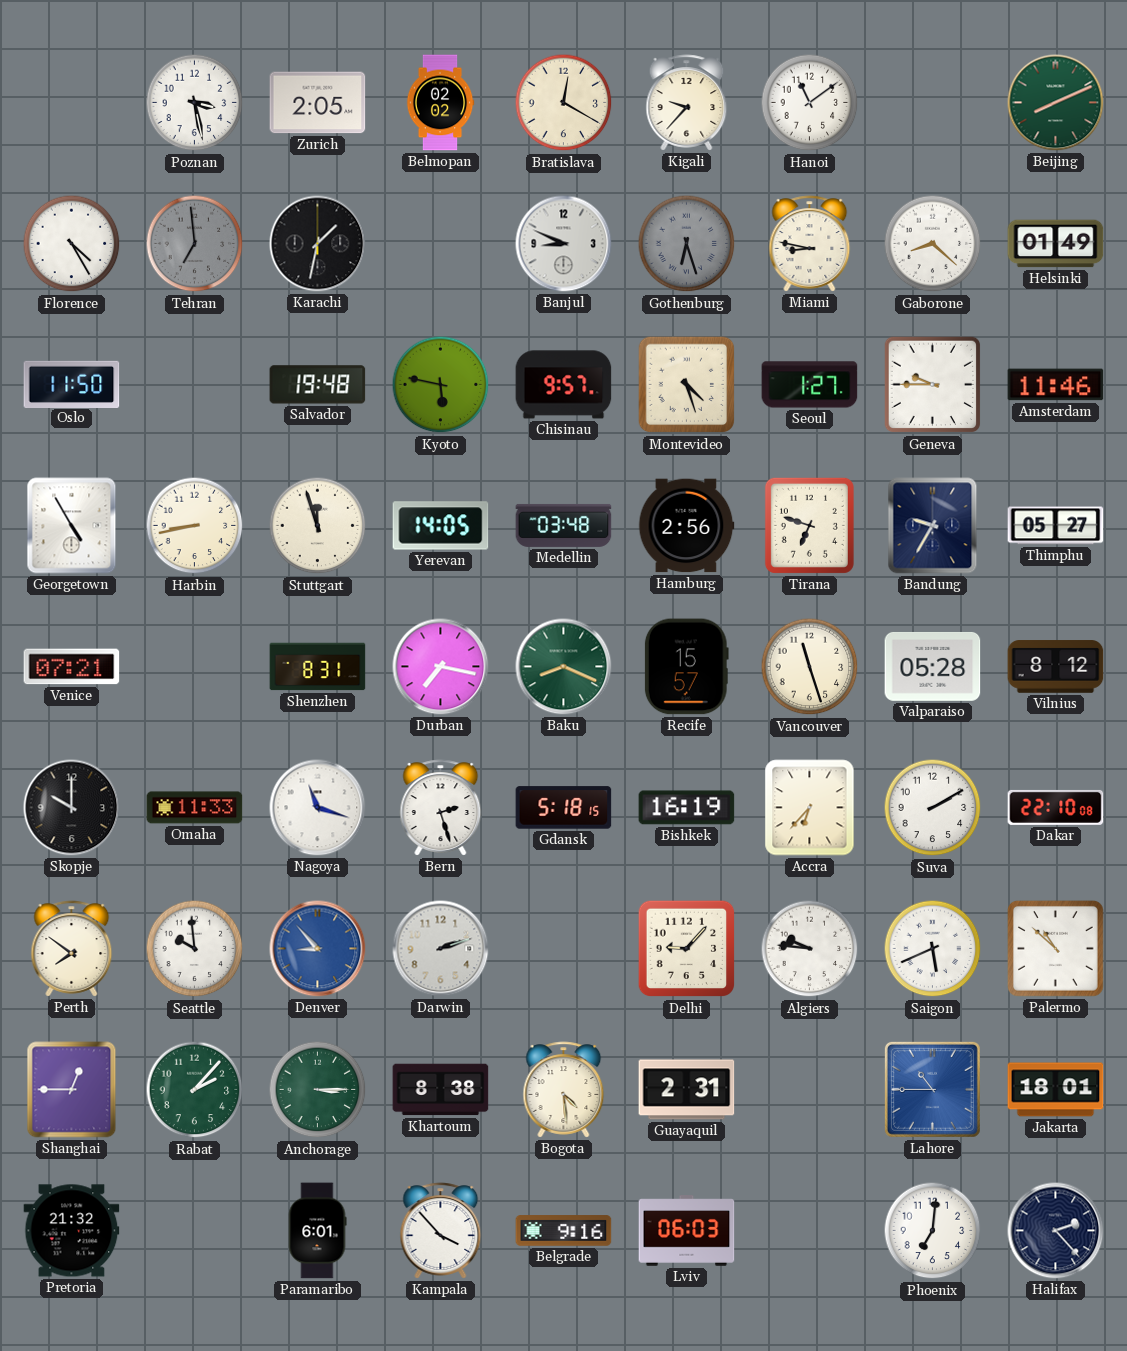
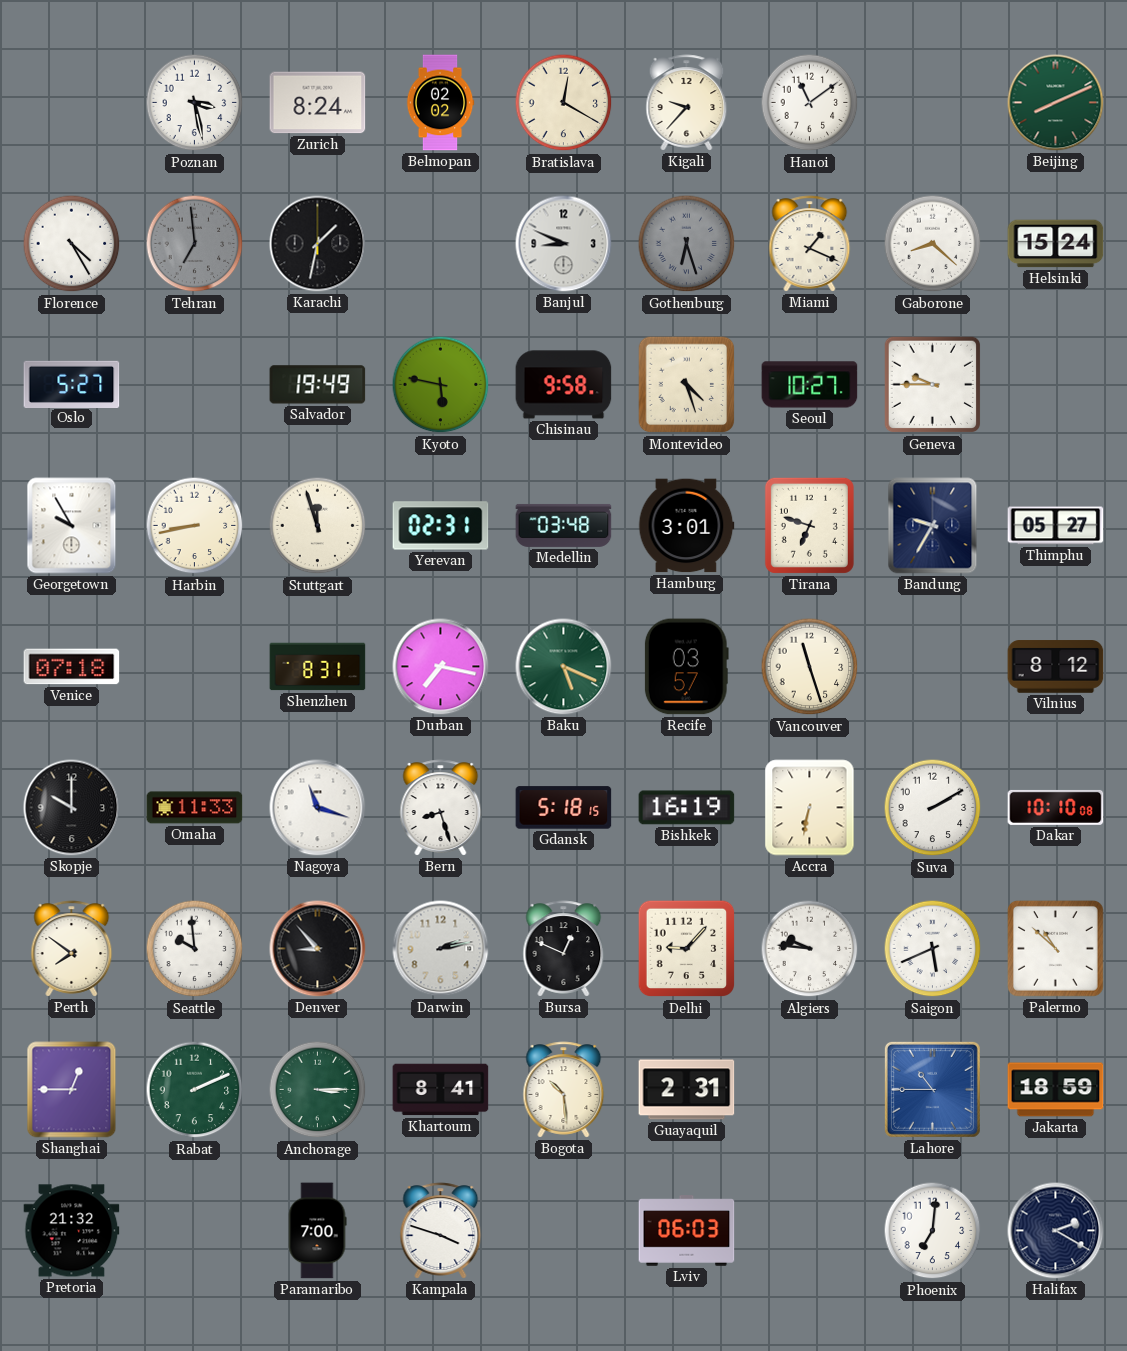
Zurich: 2:05 -> 8:24 (318, 103)
Miami: 8:47 -> 1:19 (810, 244)
Helsinki: 01:49 -> 15:24 (1056, 244)
Oslo: 11:50 -> 5:27 (72, 384)
Salvador: 19:48 -> 19:49 (318, 385)
Chisinau: 9:57 -> 9:58 (564, 385)
Seoul: 1:27 -> 10:27 (810, 385)
Amsterdam: 11:46 -> none (1056, 385)
Georgetown: 4:55 -> 9:55 (72, 526)
Yerevan: 14:05 -> 02:31 (441, 526)
Hamburg: 2:56 -> 3:01 (686, 526)
Venice: 07:21 -> 07:18 (72, 667)
Baku: 8:19 -> 5:19 (564, 667)
Recife: 15:57 -> 03:57 (686, 667)
Valparaiso: 05:28 -> none (933, 666)
Bern: 2:27 -> 8:27 (441, 808)
Accra: 6:37 -> 6:32 (810, 808)
Dakar: 22:10 -> 10:10 (1056, 807)
Denver dial: blue -> black (318, 949)
Darwin: 2:12 -> 2:13 (441, 949)
Bursa: none -> 12:49 (564, 949)
Rabat: 2:07 -> 2:11 (195, 1090)
Khartoum: 8:38 -> 8:41 (441, 1090)
Bogota: 4:29 -> 10:29 (564, 1090)
Jakarta: 18:01 -> 18:59 (1056, 1090)
Paramaribo: 6:01 -> 7:00 (317, 1231)
Kampala: 3:53 -> 3:48 (441, 1231)
Belgrade: 9:16 -> none (564, 1231)
Halifax: 2:23 -> 2:20 (1056, 1231)
